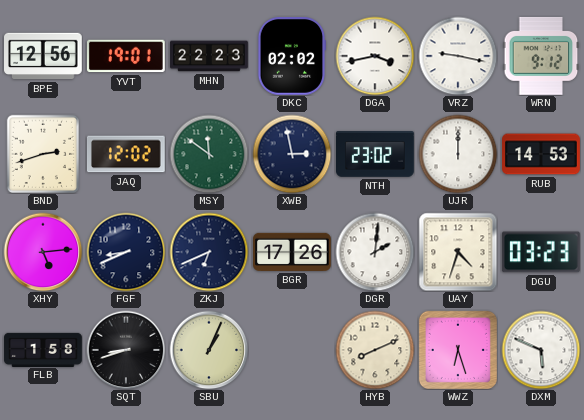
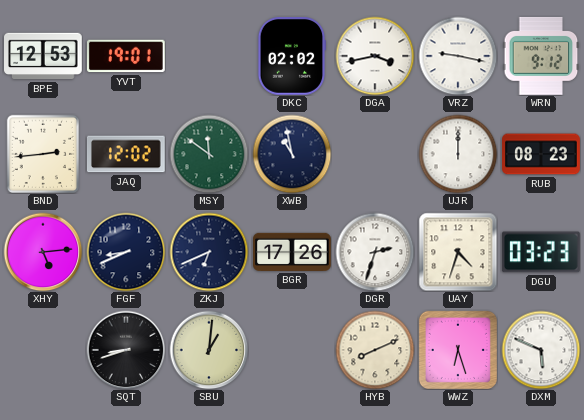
BPE: 12:56 -> 12:53 (44, 56)
MHN: 22:23 -> none (209, 56)
BND: 2:42 -> 2:44 (42, 153)
XWB: 2:58 -> 10:58 (292, 154)
NTH: 23:02 -> none (376, 154)
RUB: 14:53 -> 08:23 (541, 154)
DGR: 2:01 -> 2:33 (375, 252)
FLB: 1:58 -> none (43, 349)
SBU: 1:04 -> 1:01 (209, 350)
